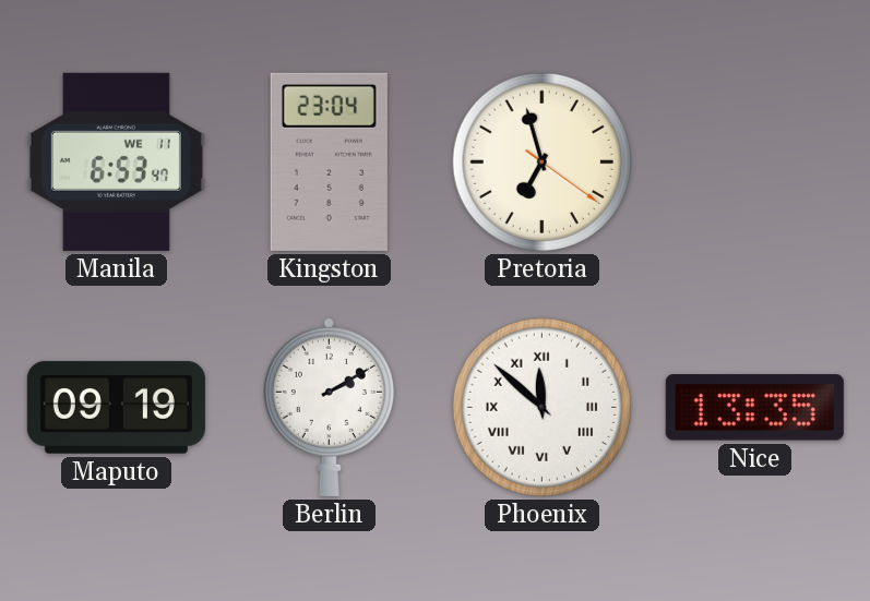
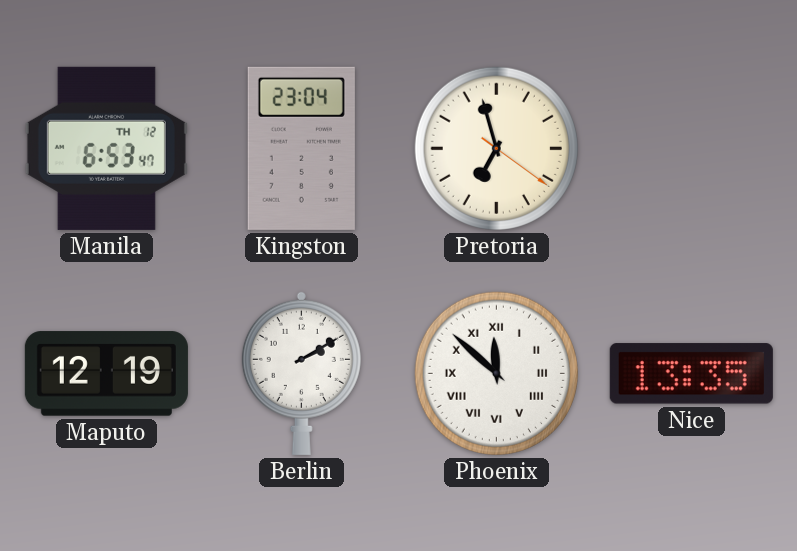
Manila date: WE 11 -> TH 12 (106, 148)
Maputo: 09:19 -> 12:19 (106, 374)
